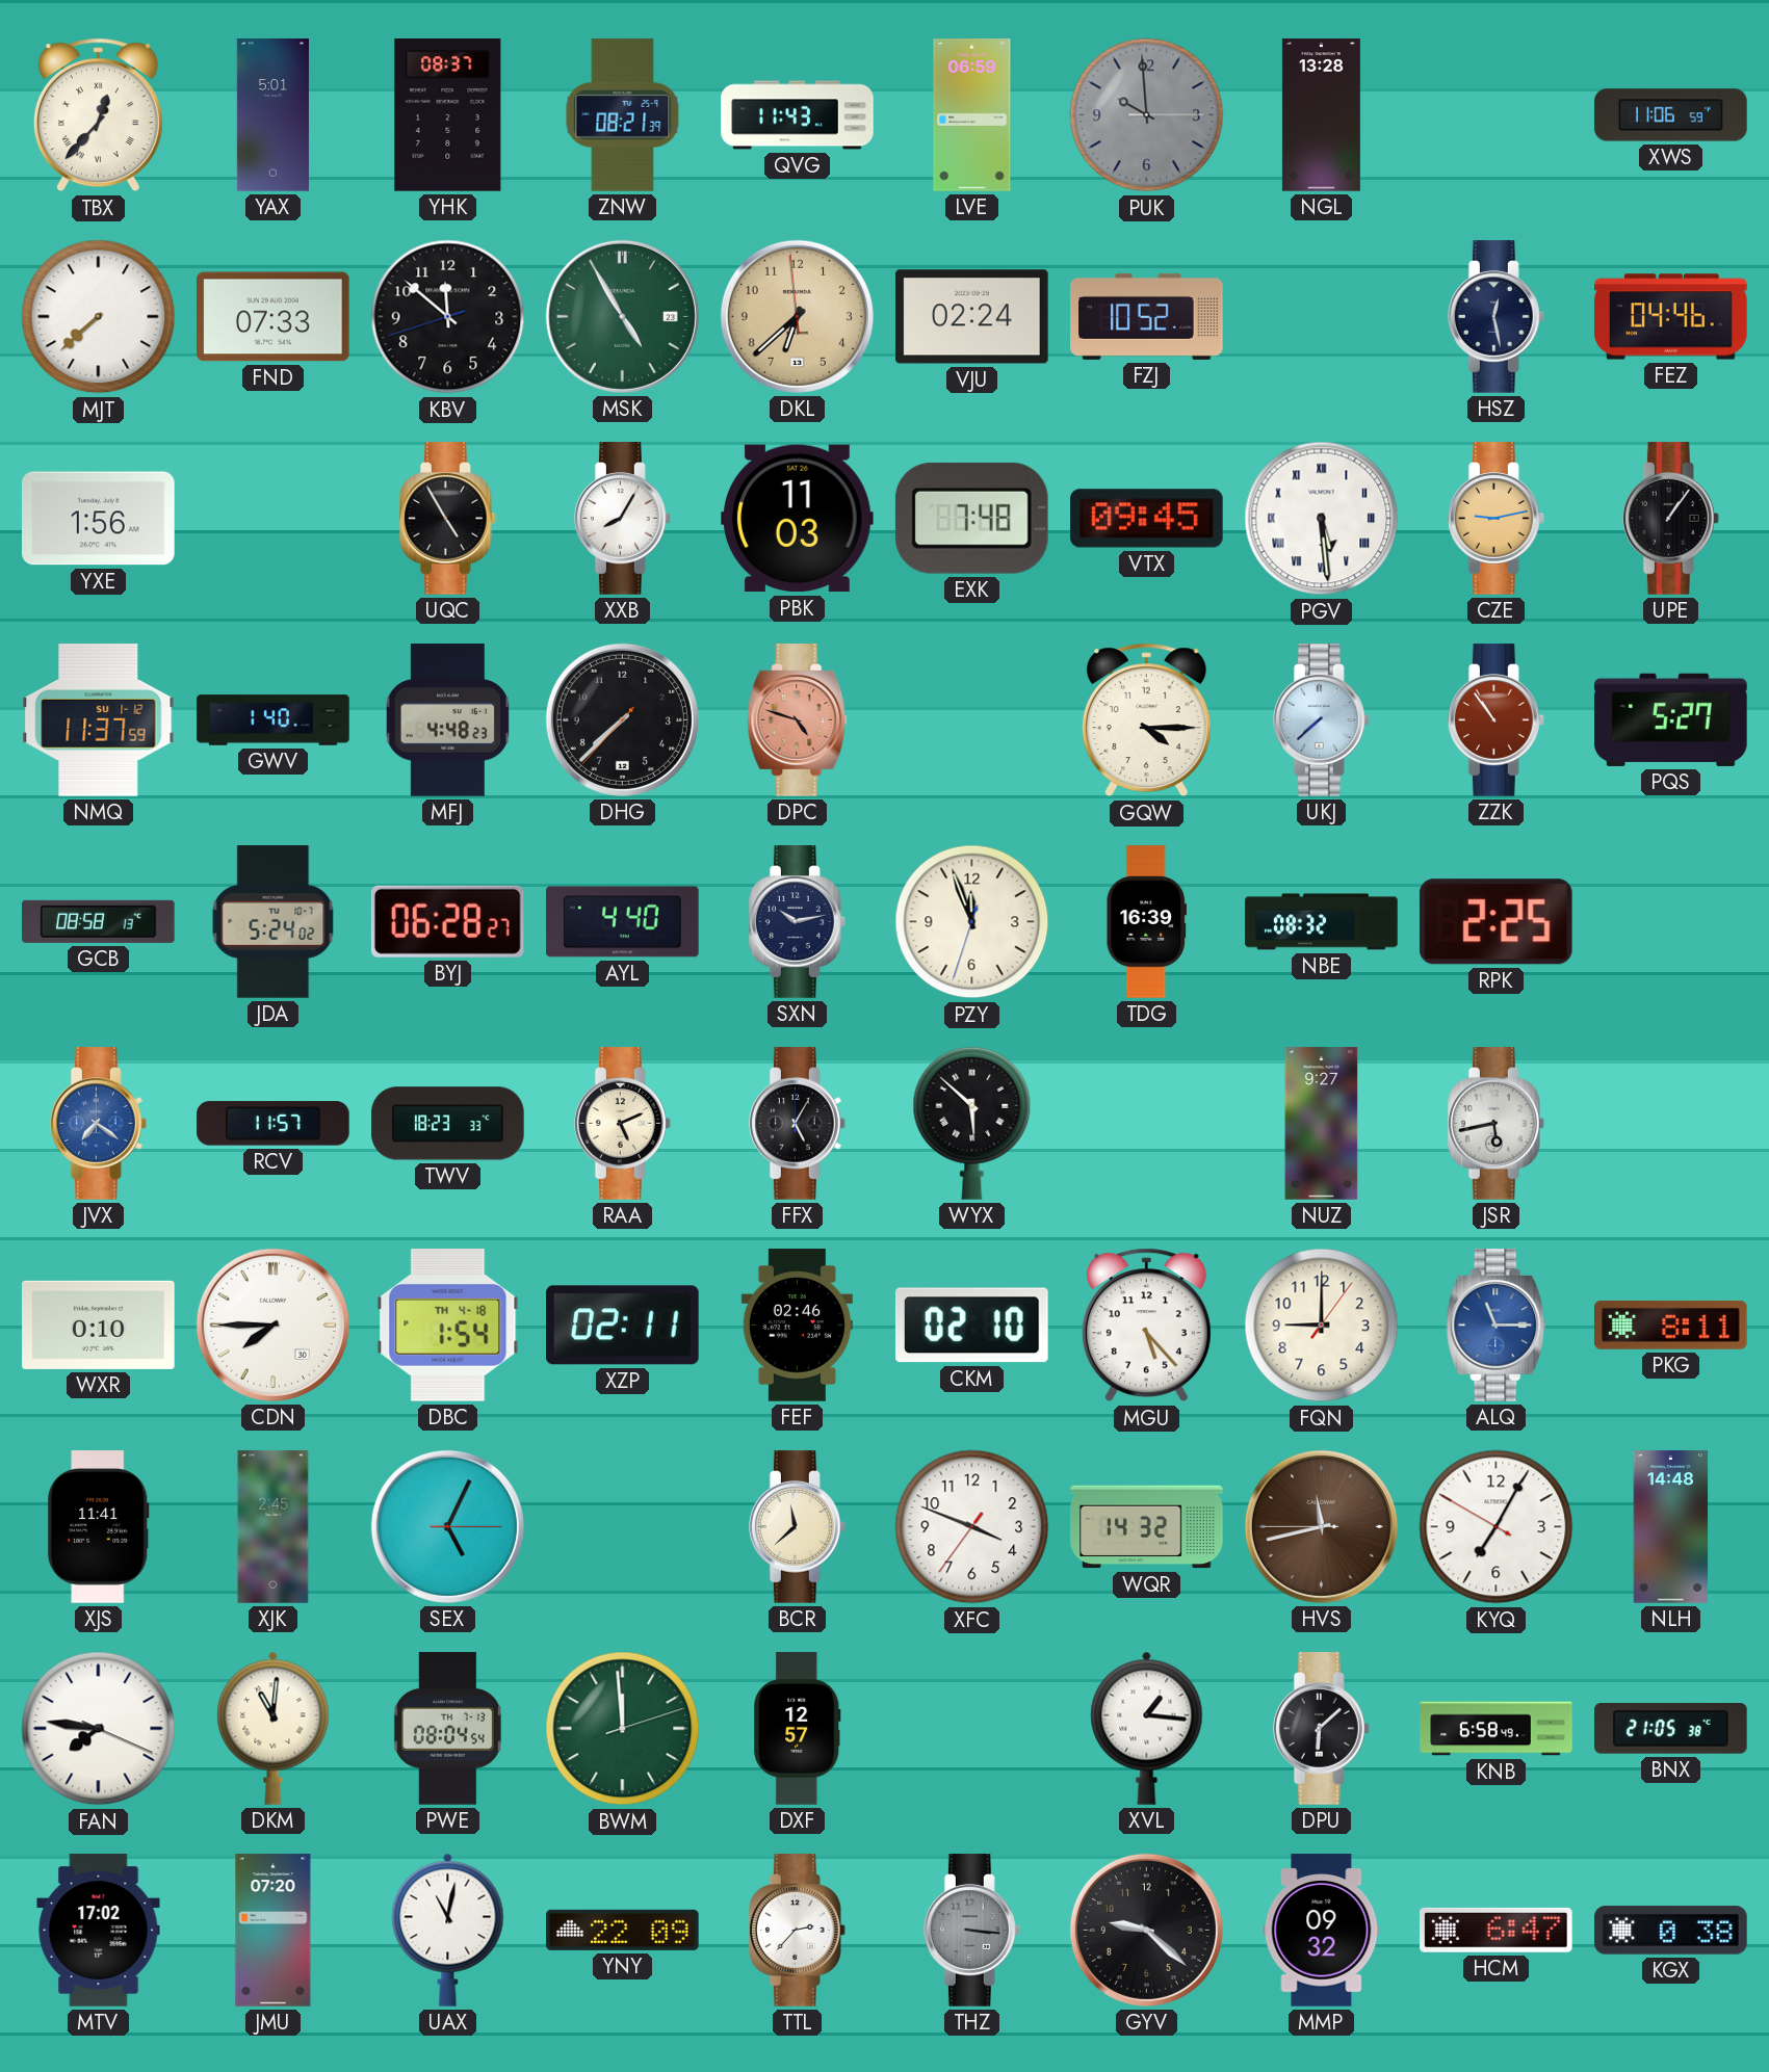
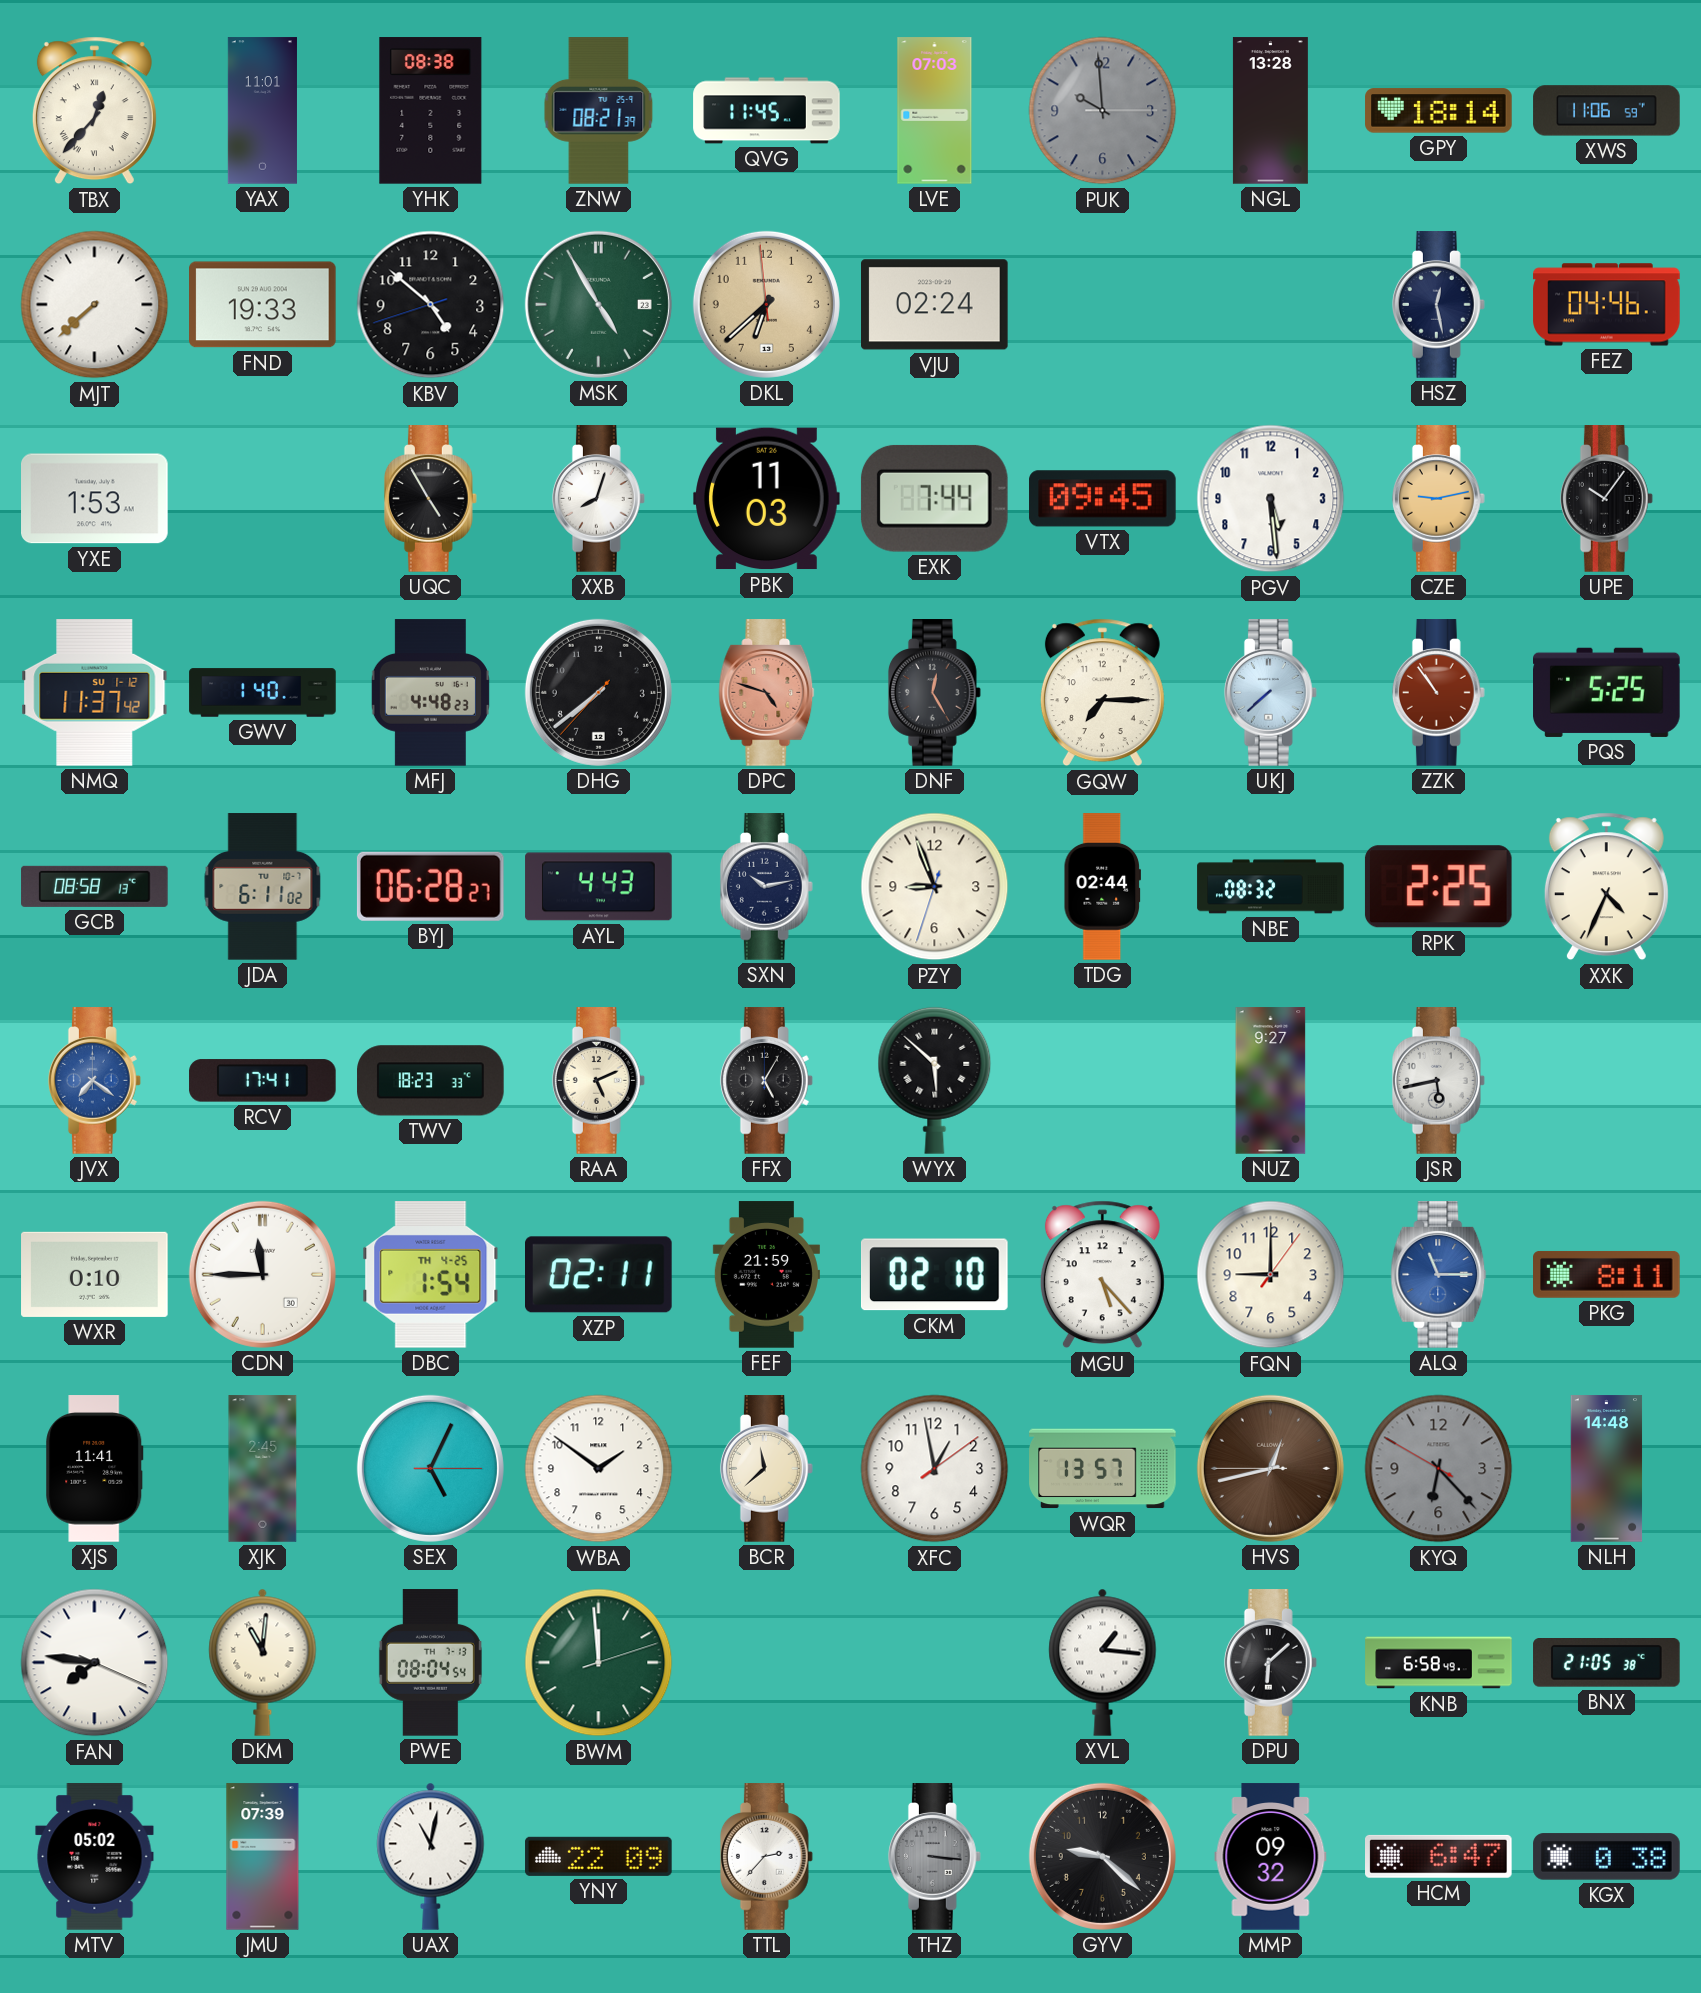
YAX: 5:01 -> 11:01 (262, 111)
YHK: 08:37 -> 08:38 (431, 111)
QVG: 11:43 -> 11:45 (767, 111)
LVE: 06:59 -> 07:03 (935, 111)
GPY: none -> 18:14 (1439, 111)
FND: 07:33 -> 19:33 (263, 305)
KBV: 11:51 -> 4:51 (431, 305)
FZJ: 10:52 -> none (1147, 316)
YXE: 1:56 -> 1:53 (95, 499)
XXB: 8:05 -> 8:03 (598, 499)
EXK: 7:48 -> 7:44 (934, 498)
PGV numerals: Roman -> Arabic (1271, 499)
UPE: 1:06 -> 10:06 (1606, 499)
NMQ: 11:37:59 -> 11:37:42 (95, 693)
DHG: 7:37 -> 7:38 (598, 692)
DNF: none -> 12:25 (934, 693)
GQW: 4:15 -> 7:15 (1102, 693)
PQS: 5:27 -> 5:25 (1607, 692)
JDA: 5:24 -> 6:11 (263, 887)
AYL: 4:40 -> 4:43 (599, 887)
PZY: 11:56 -> 8:56 (935, 887)
TDG: 16:39 -> 02:44 (1102, 887)
XXK: none -> 4:34 (1606, 887)
RCV: 11:57 -> 17:41 (263, 1081)
CDN: 7:45 -> 11:45 (262, 1274)
DBC date: TH 4-18 -> TH 4-25 (431, 1275)
FEF: 02:46 -> 21:59 (766, 1275)
WBA: none -> 1:51 (599, 1469)
XFC: 3:48 -> 12:58 (935, 1469)
WQR: 14:32 -> 13:57 (1103, 1469)
HVS: 11:42 -> 12:42 (1270, 1468)
KYQ: 7:04 -> 6:22 (1439, 1469)
KYQ dial: white -> grey (1439, 1469)
DXF: 12:57 -> none (798, 1729)
MTV: 17:02 -> 05:02 (95, 1857)
JMU: 07:20 -> 07:39 (263, 1857)
